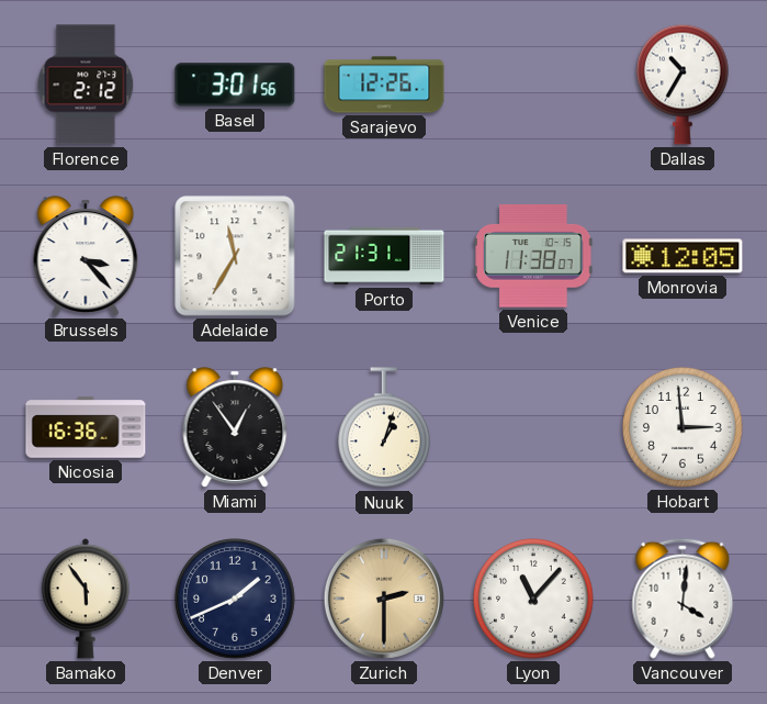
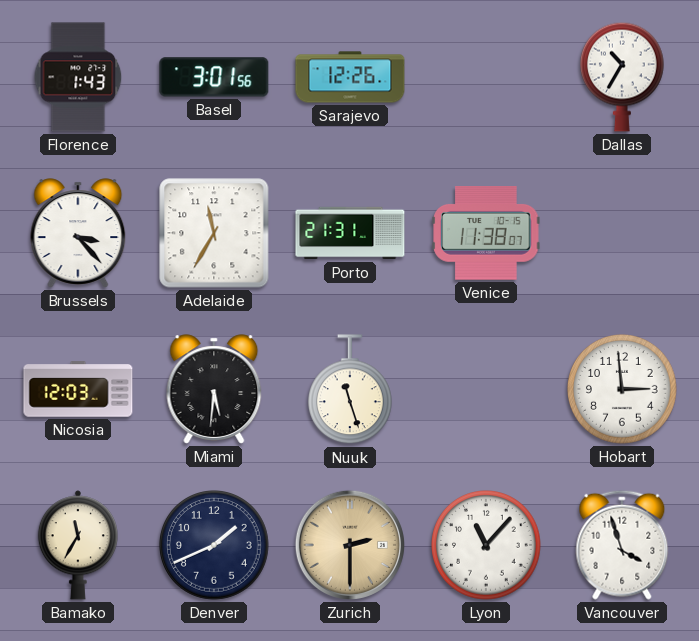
Florence: 2:12 -> 1:43 (78, 77)
Monrovia: 12:05 -> none (683, 256)
Nicosia: 16:36 -> 12:03 (78, 389)
Miami: 12:54 -> 5:31 (214, 389)
Nuuk: 1:03 -> 11:27 (350, 390)
Bamako: 5:54 -> 11:35 (78, 545)
Vancouver: 4:01 -> 3:57 (622, 545)
